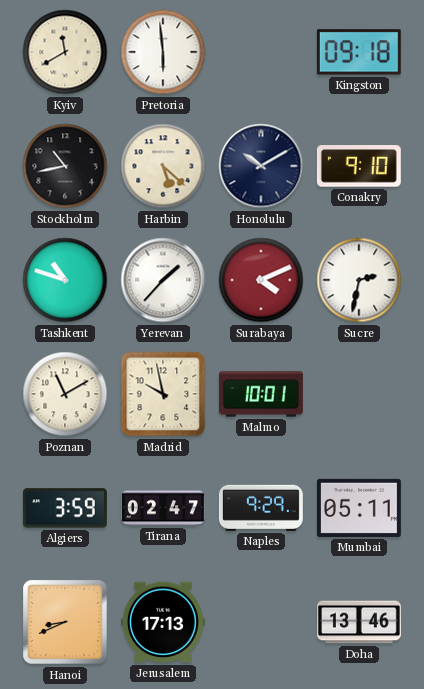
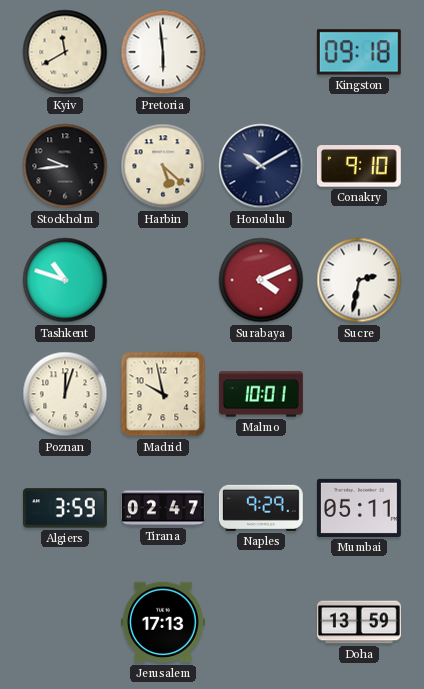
Stockholm: 10:43 -> 9:44 (65, 166)
Yerevan: 1:37 -> none (163, 280)
Poznan: 11:10 -> 12:03 (65, 394)
Hanoi: 8:41 -> none (65, 622)
Doha: 13:46 -> 13:59 (359, 622)
